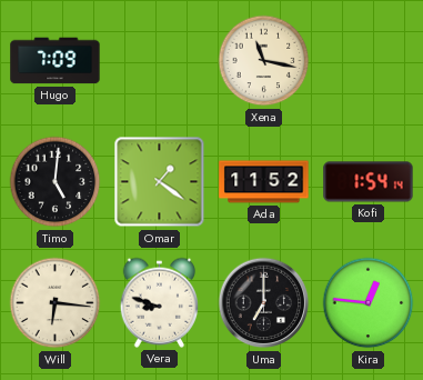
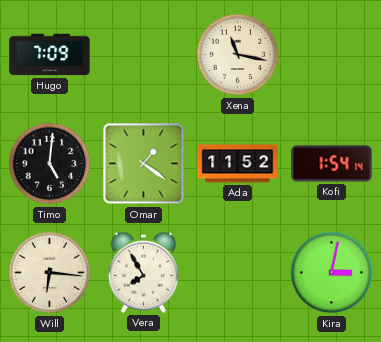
Vera: 8:48 -> 7:55 (144, 272)
Uma: 7:00 -> none (264, 303)
Kira: 12:46 -> 3:02 (332, 273)
